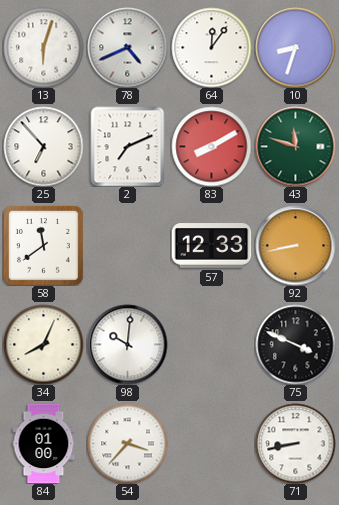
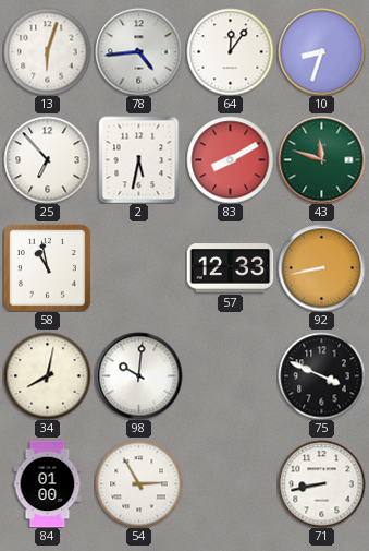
78: 4:41 -> 4:44 (138, 51)
2: 7:11 -> 5:32 (139, 159)
58: 11:39 -> 10:58 (47, 267)
34: 8:04 -> 8:02 (47, 375)
54: 3:37 -> 2:55 (138, 483)
